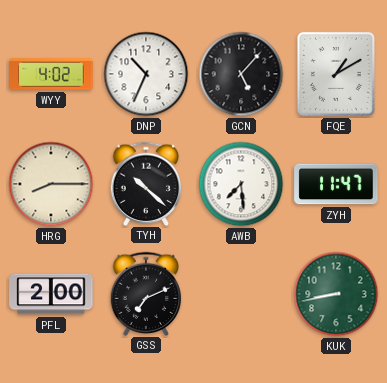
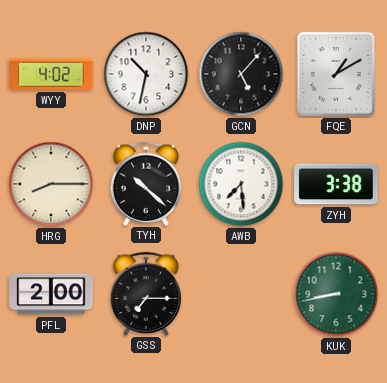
DNP: 10:34 -> 10:32 (146, 74)
ZYH: 11:47 -> 3:38 (336, 184)
GSS: 7:11 -> 7:15 (146, 293)
